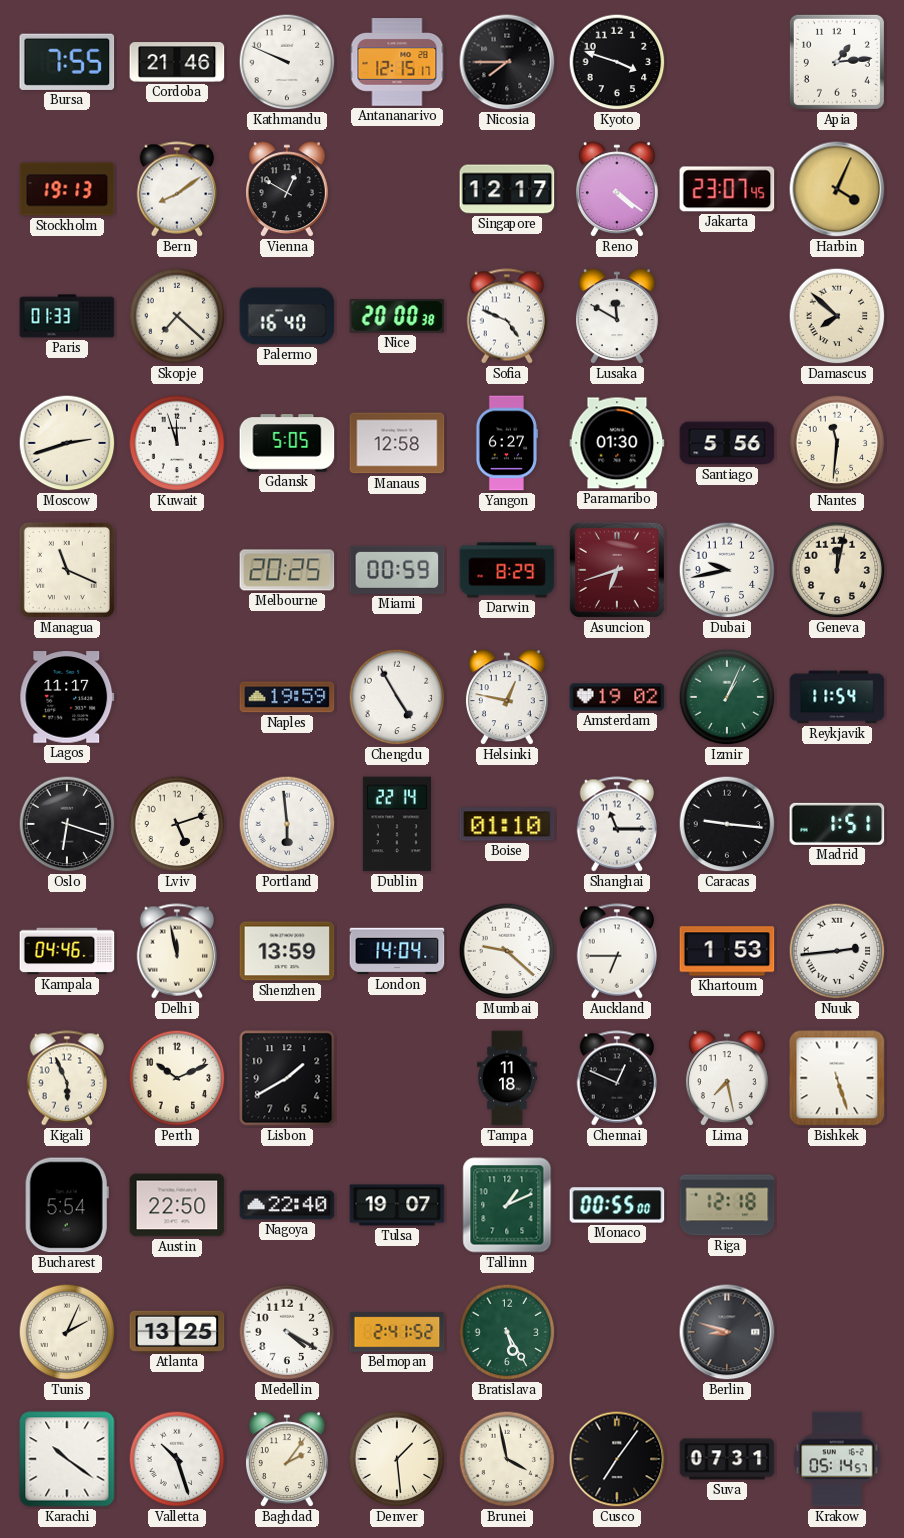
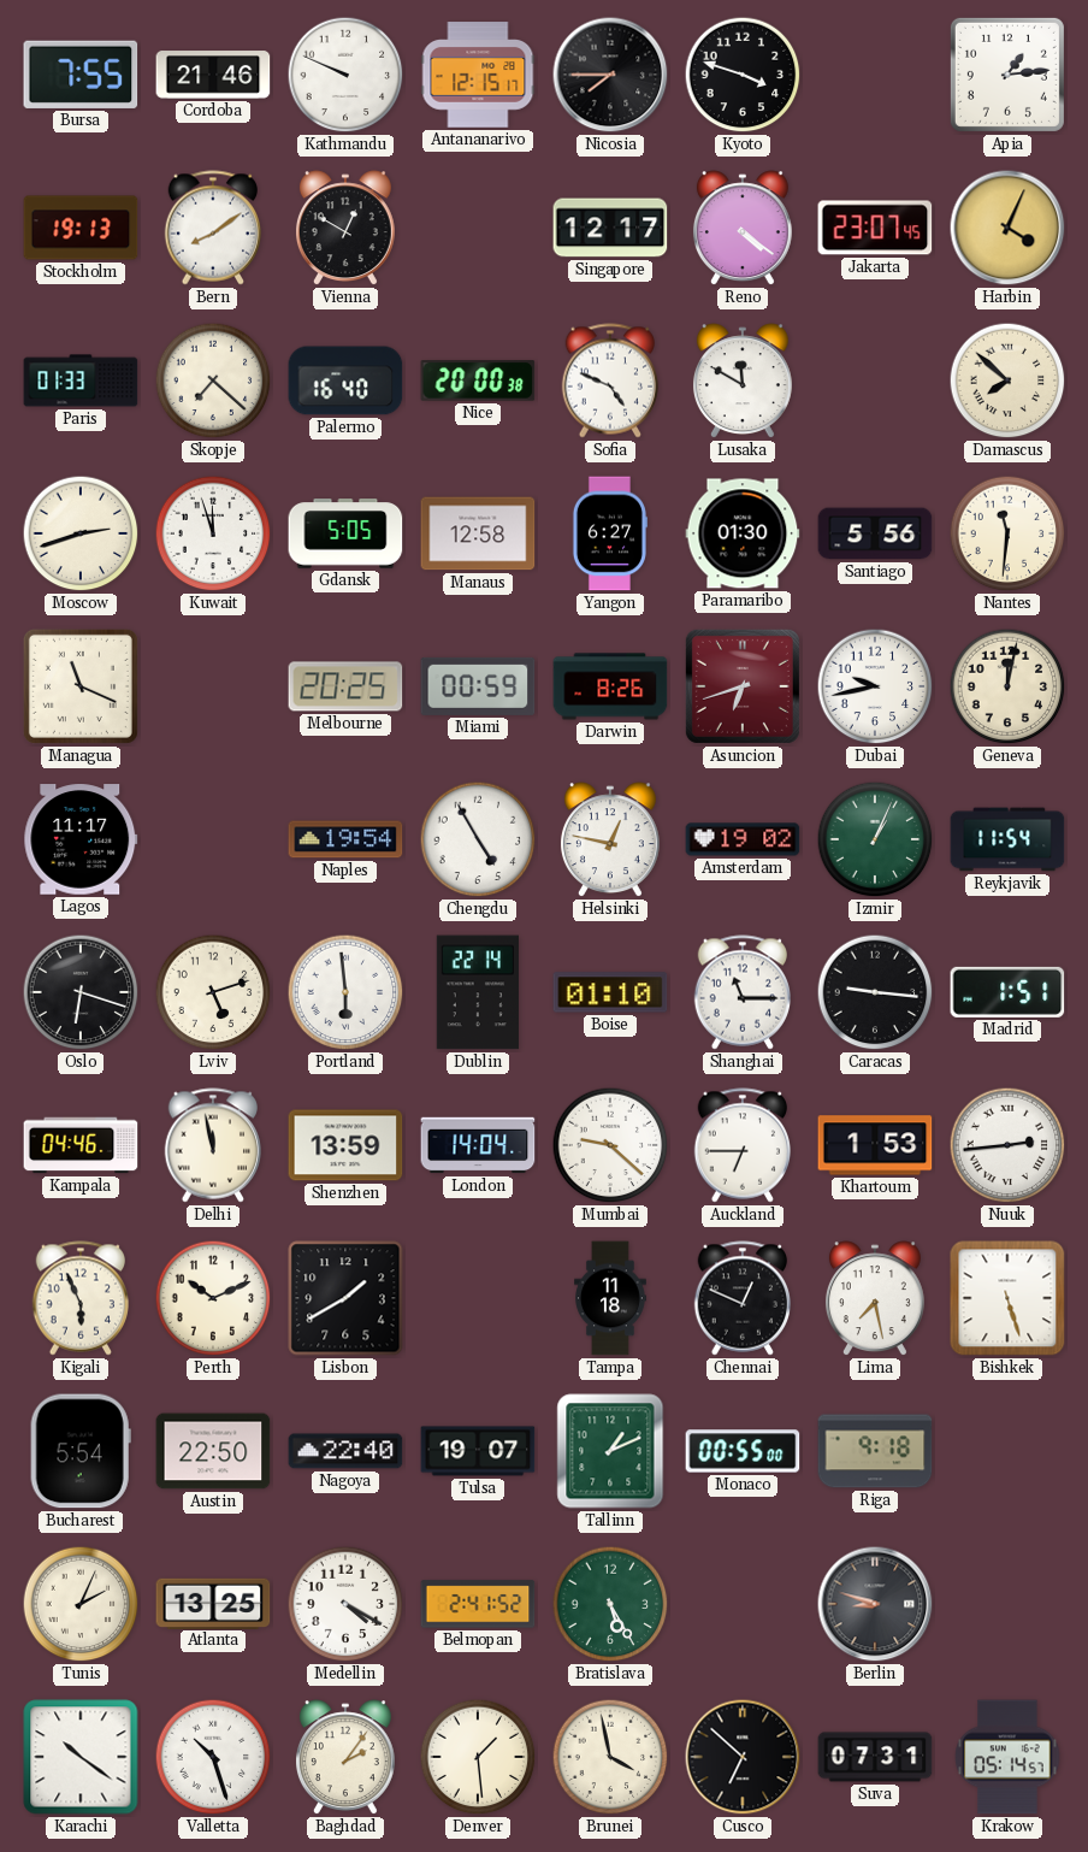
Darwin: 8:29 -> 8:26 (610, 686)
Naples: 19:59 -> 19:54 (345, 839)
Riga: 12:18 -> 9:18 (875, 1451)
Cusco: 7:06 -> 6:52 (743, 1757)
